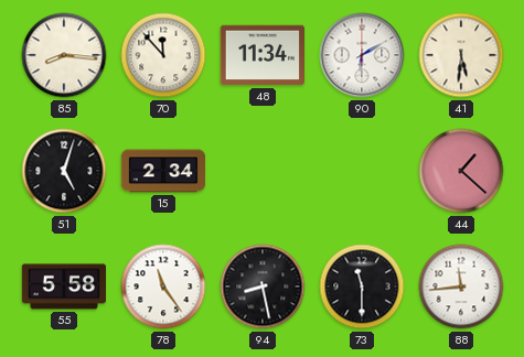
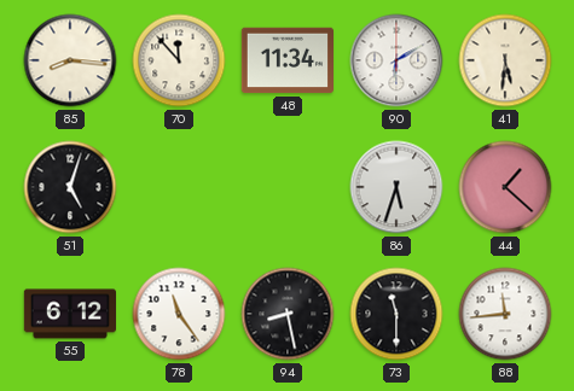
15: 2:34 -> none (163, 171)
86: none -> 5:33 (396, 187)
55: 5:58 -> 6:12 (70, 314)
